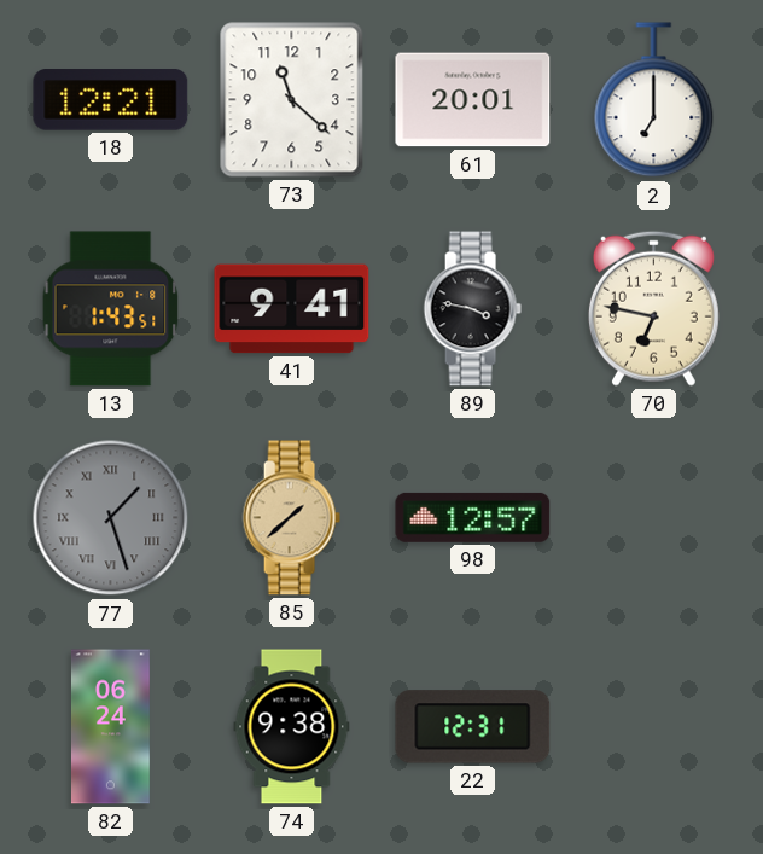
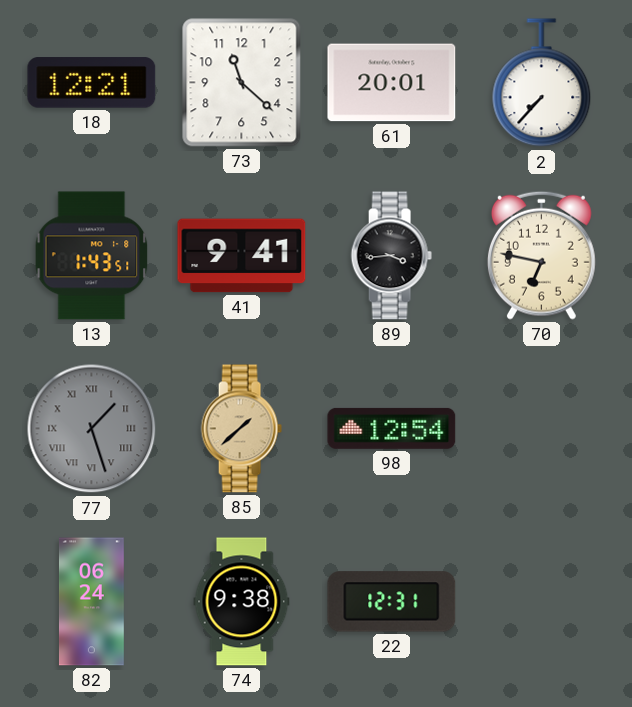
2: 7:00 -> 7:37 (542, 83)
89: 3:47 -> 3:44 (391, 256)
98: 12:57 -> 12:54 (392, 428)
